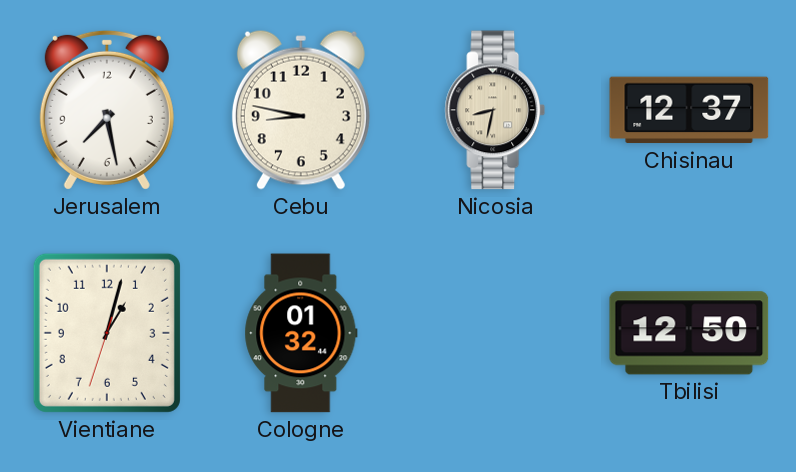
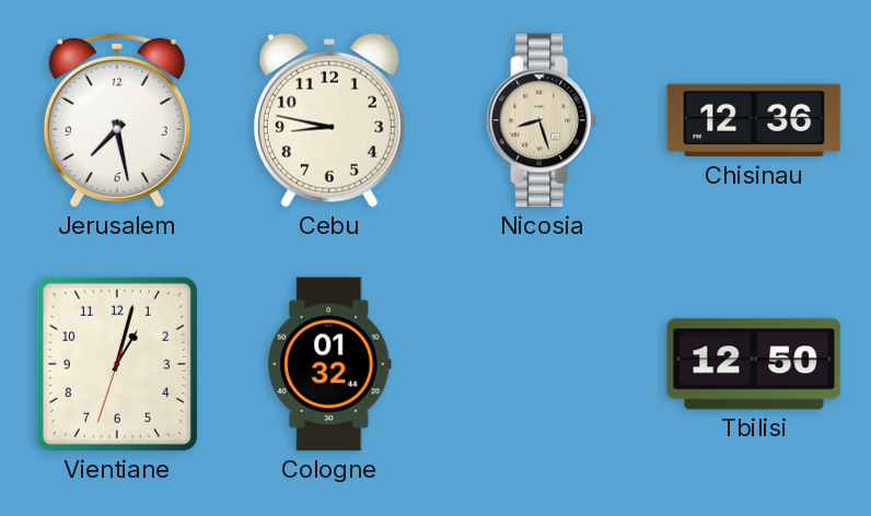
Nicosia: 8:32 -> 8:27 (542, 120)
Chisinau: 12:37 -> 12:36 (754, 120)
